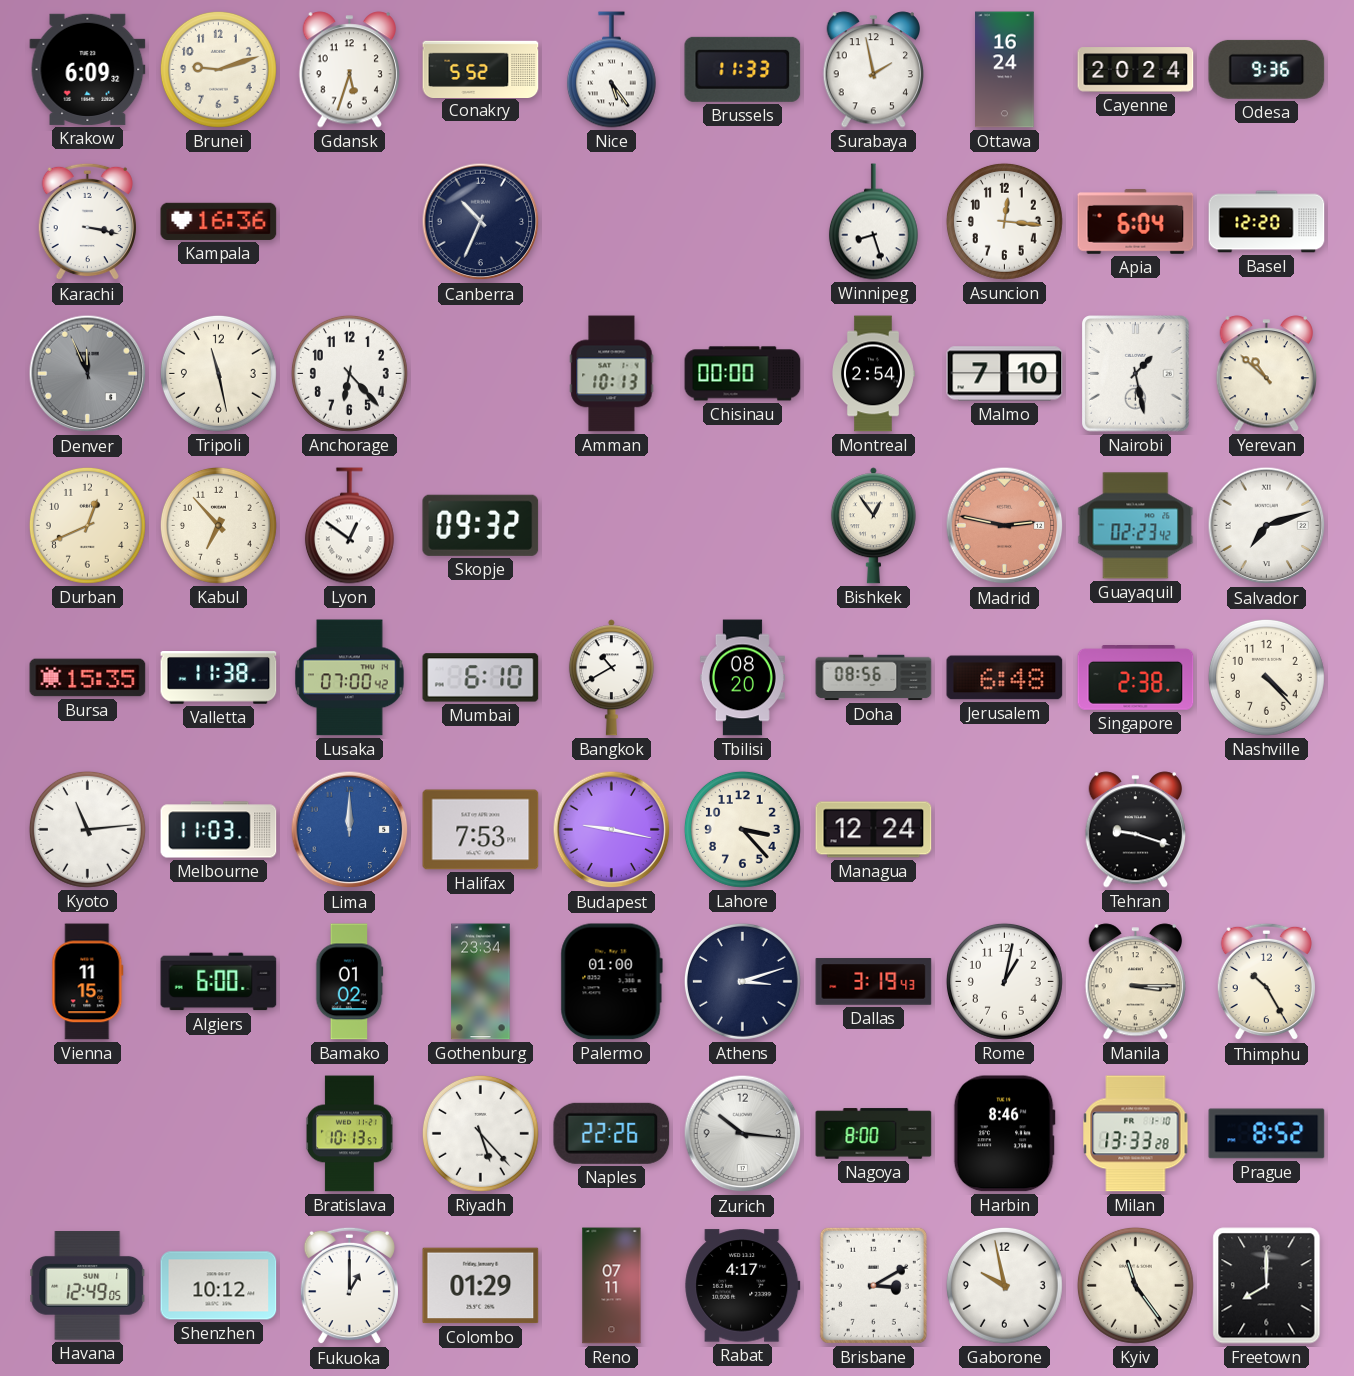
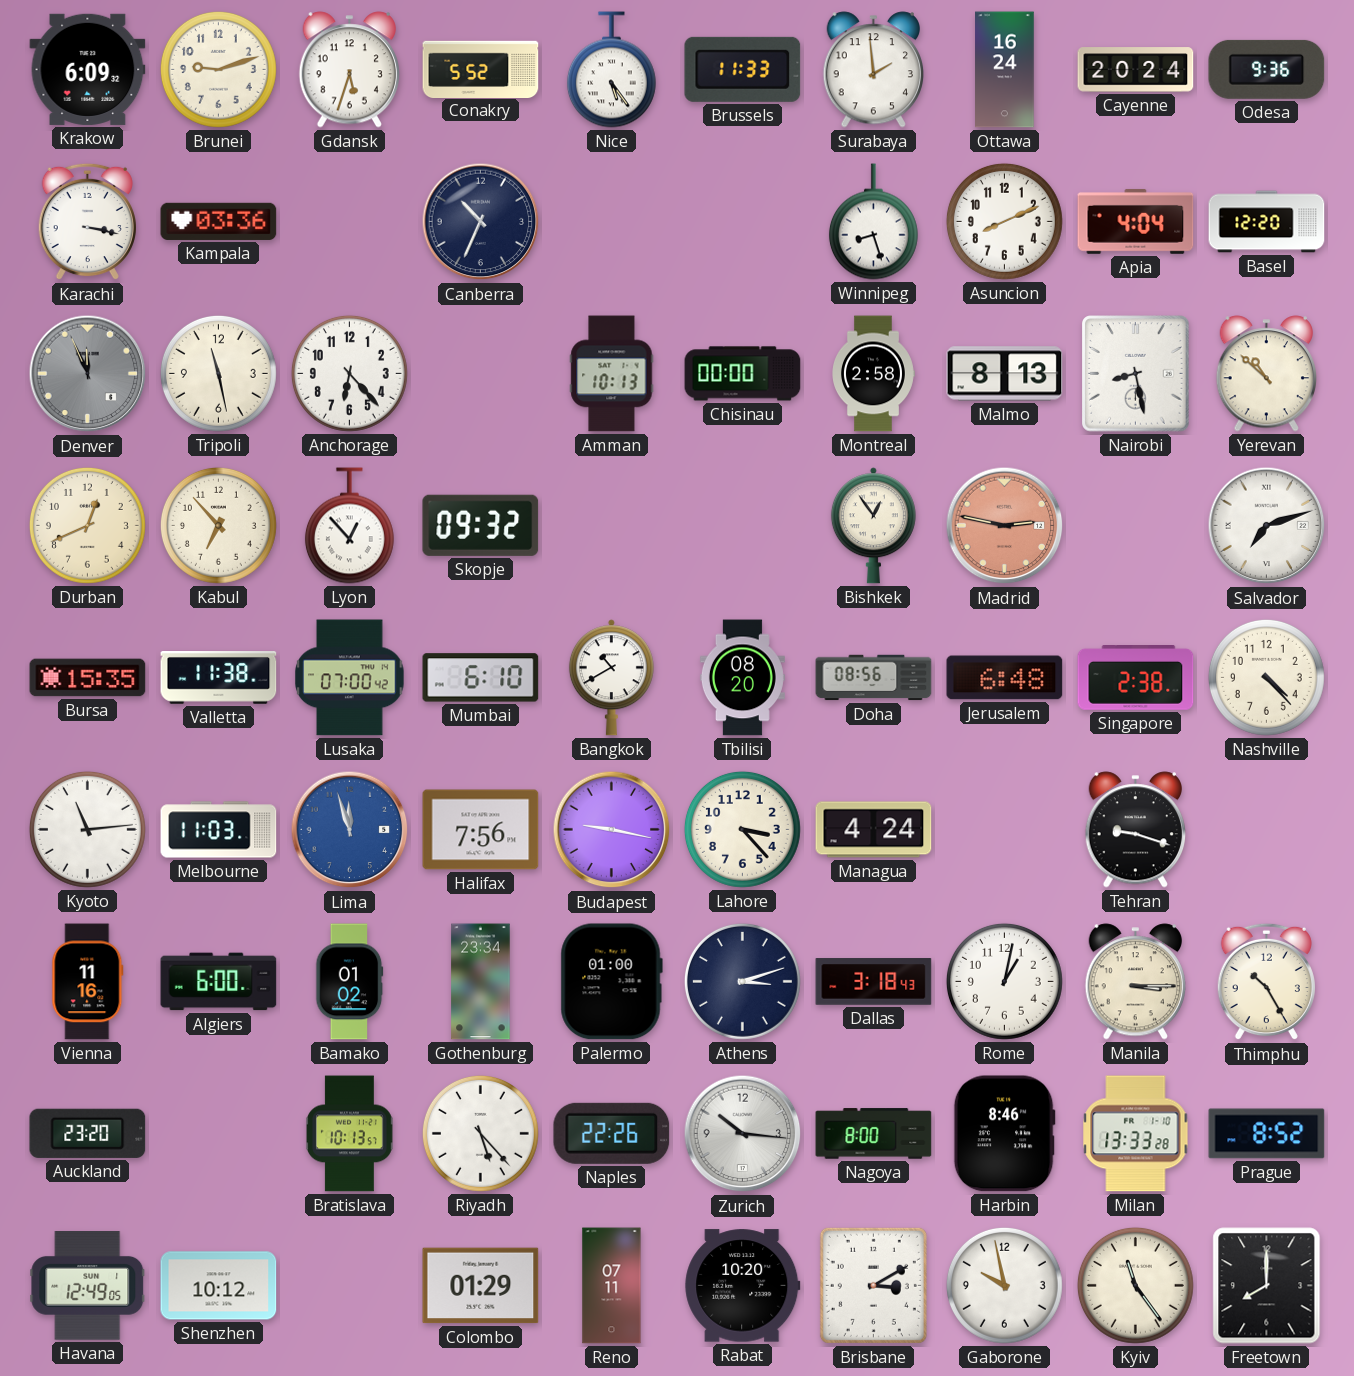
Surabaya: 1:58 -> 1:59 (873, 70)
Kampala: 16:36 -> 03:36 (219, 221)
Asuncion: 12:16 -> 8:11 (1004, 221)
Apia: 6:04 -> 4:04 (1136, 222)
Montreal: 2:54 -> 2:58 (874, 374)
Malmo: 7:10 -> 8:13 (1005, 374)
Nairobi: 1:28 -> 8:28 (1136, 374)
Lyon: 12:51 -> 12:53 (349, 526)
Guayaquil: 02:23 -> none (1136, 526)
Lima: 12:00 -> 11:57 (350, 830)
Halifax: 7:53 -> 7:56 (481, 830)
Managua: 12:24 -> 4:24 (874, 830)
Vienna: 11:15 -> 11:16 (88, 982)
Dallas: 3:19 -> 3:18 (874, 982)
Auckland: none -> 23:20 (88, 1133)
Fukuoka: 1:00 -> none (349, 1286)
Rabat: 4:17 -> 10:20 (743, 1286)
